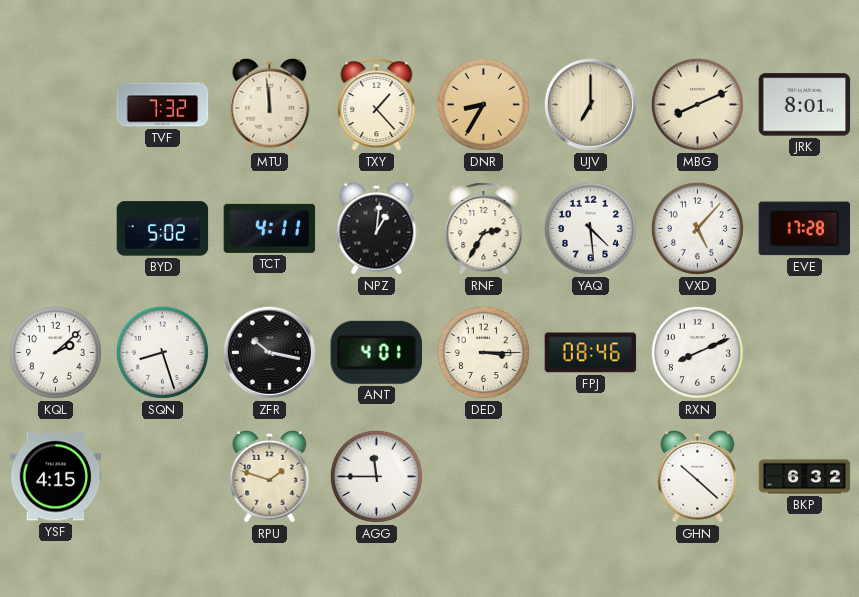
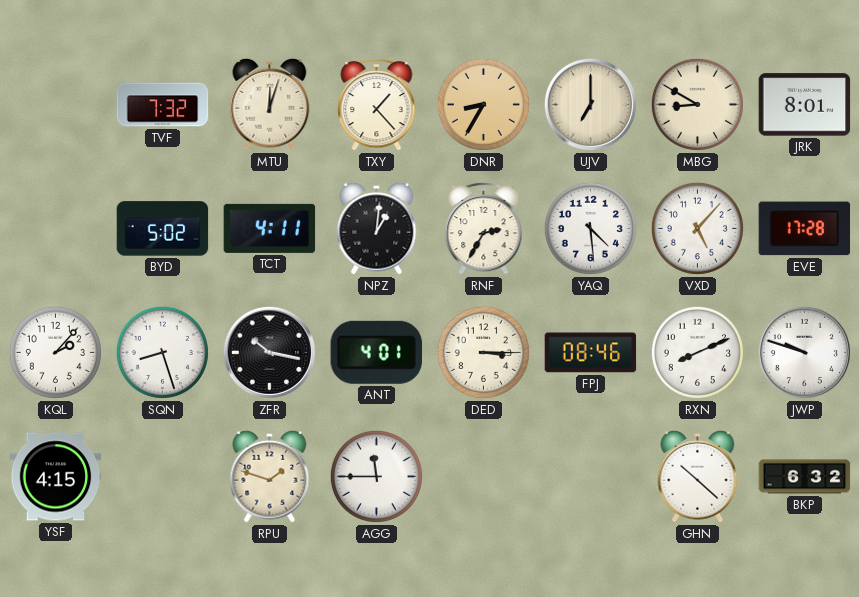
MTU: 11:59 -> 12:03 (270, 104)
MBG: 8:11 -> 8:50 (697, 104)
KQL: 2:08 -> 2:07 (55, 352)
JWP: none -> 9:48 (804, 352)
